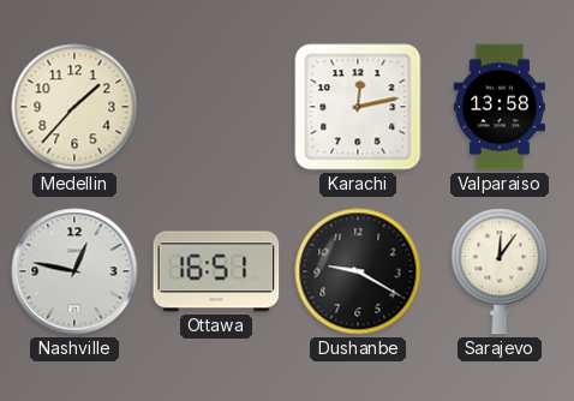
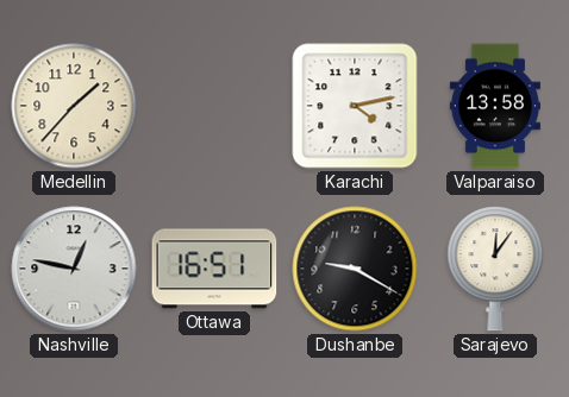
Karachi: 12:13 -> 4:13 (355, 106)
